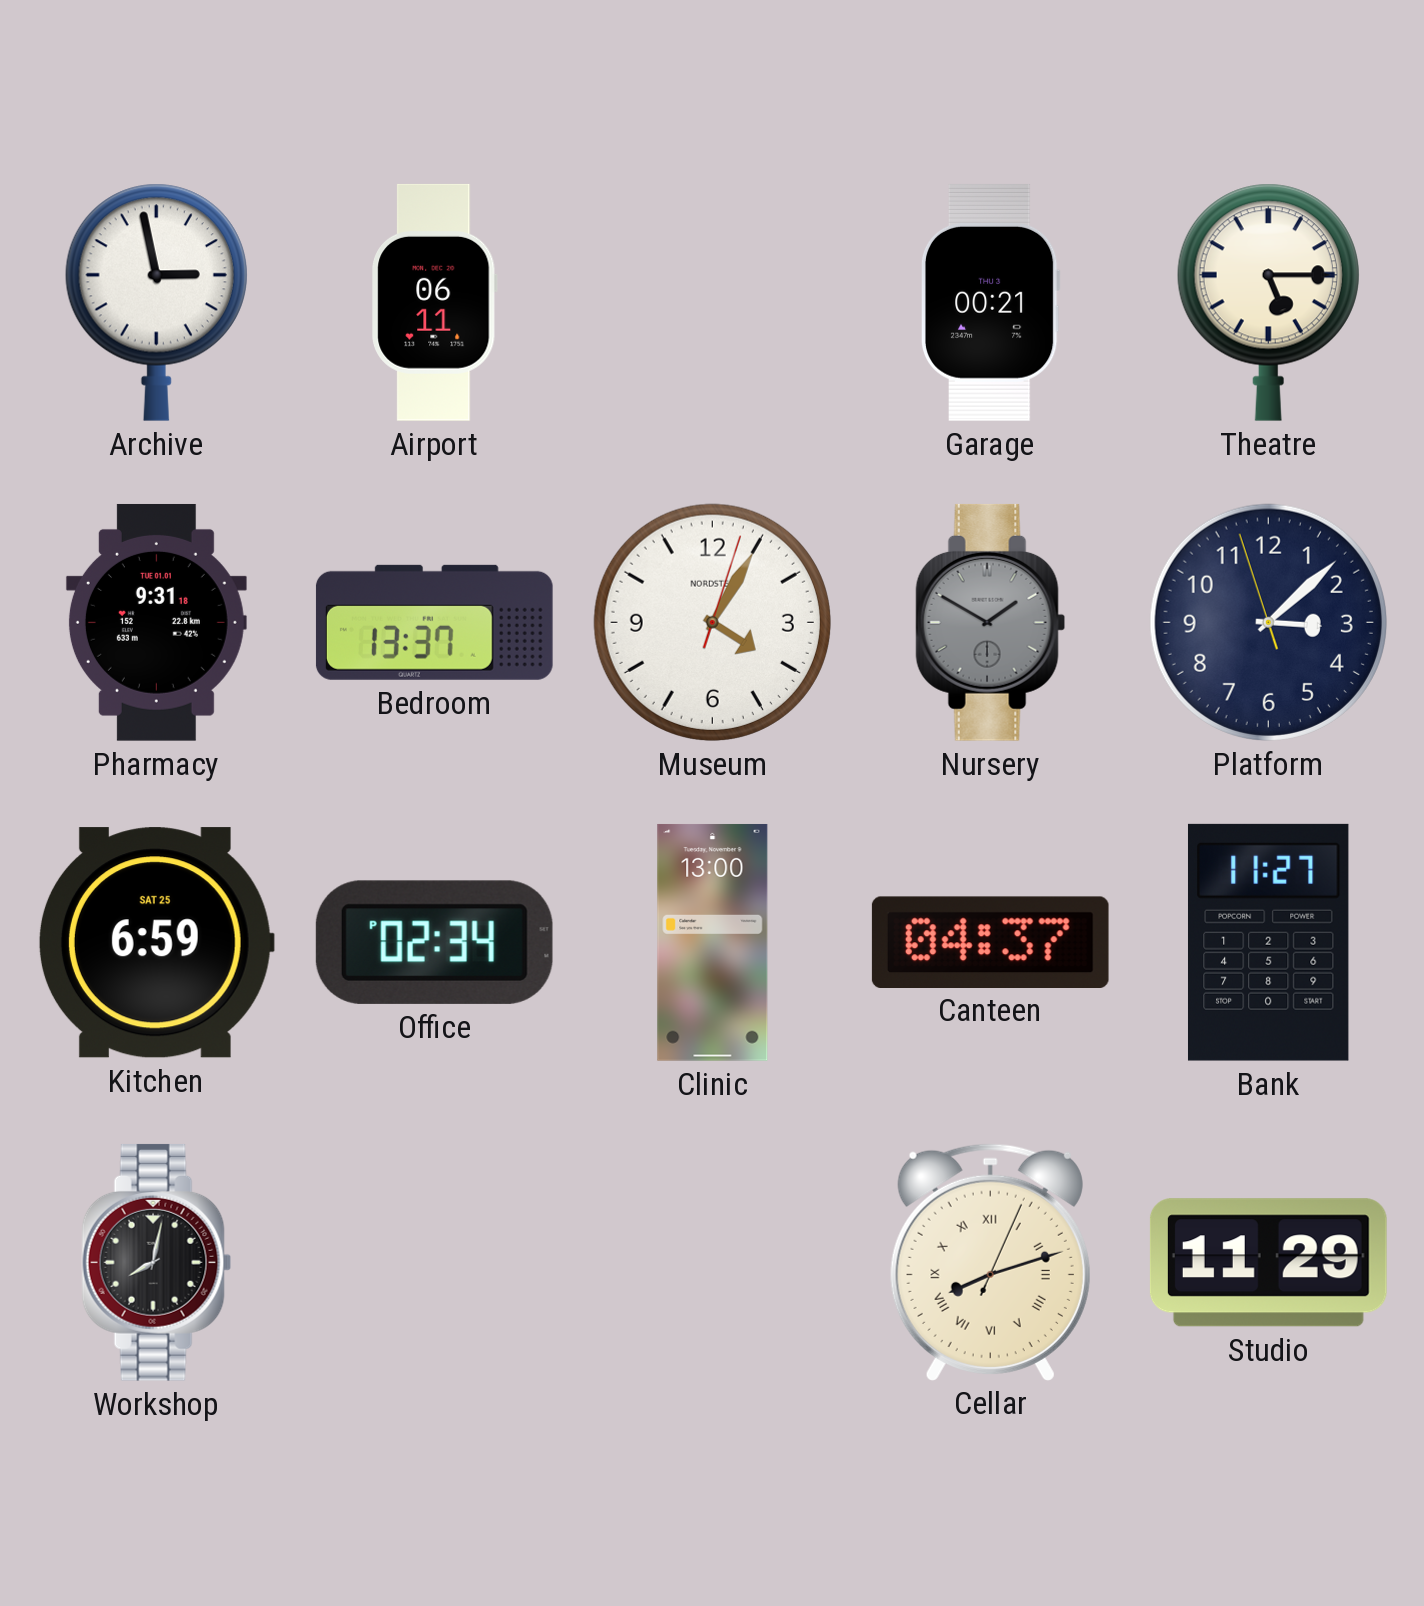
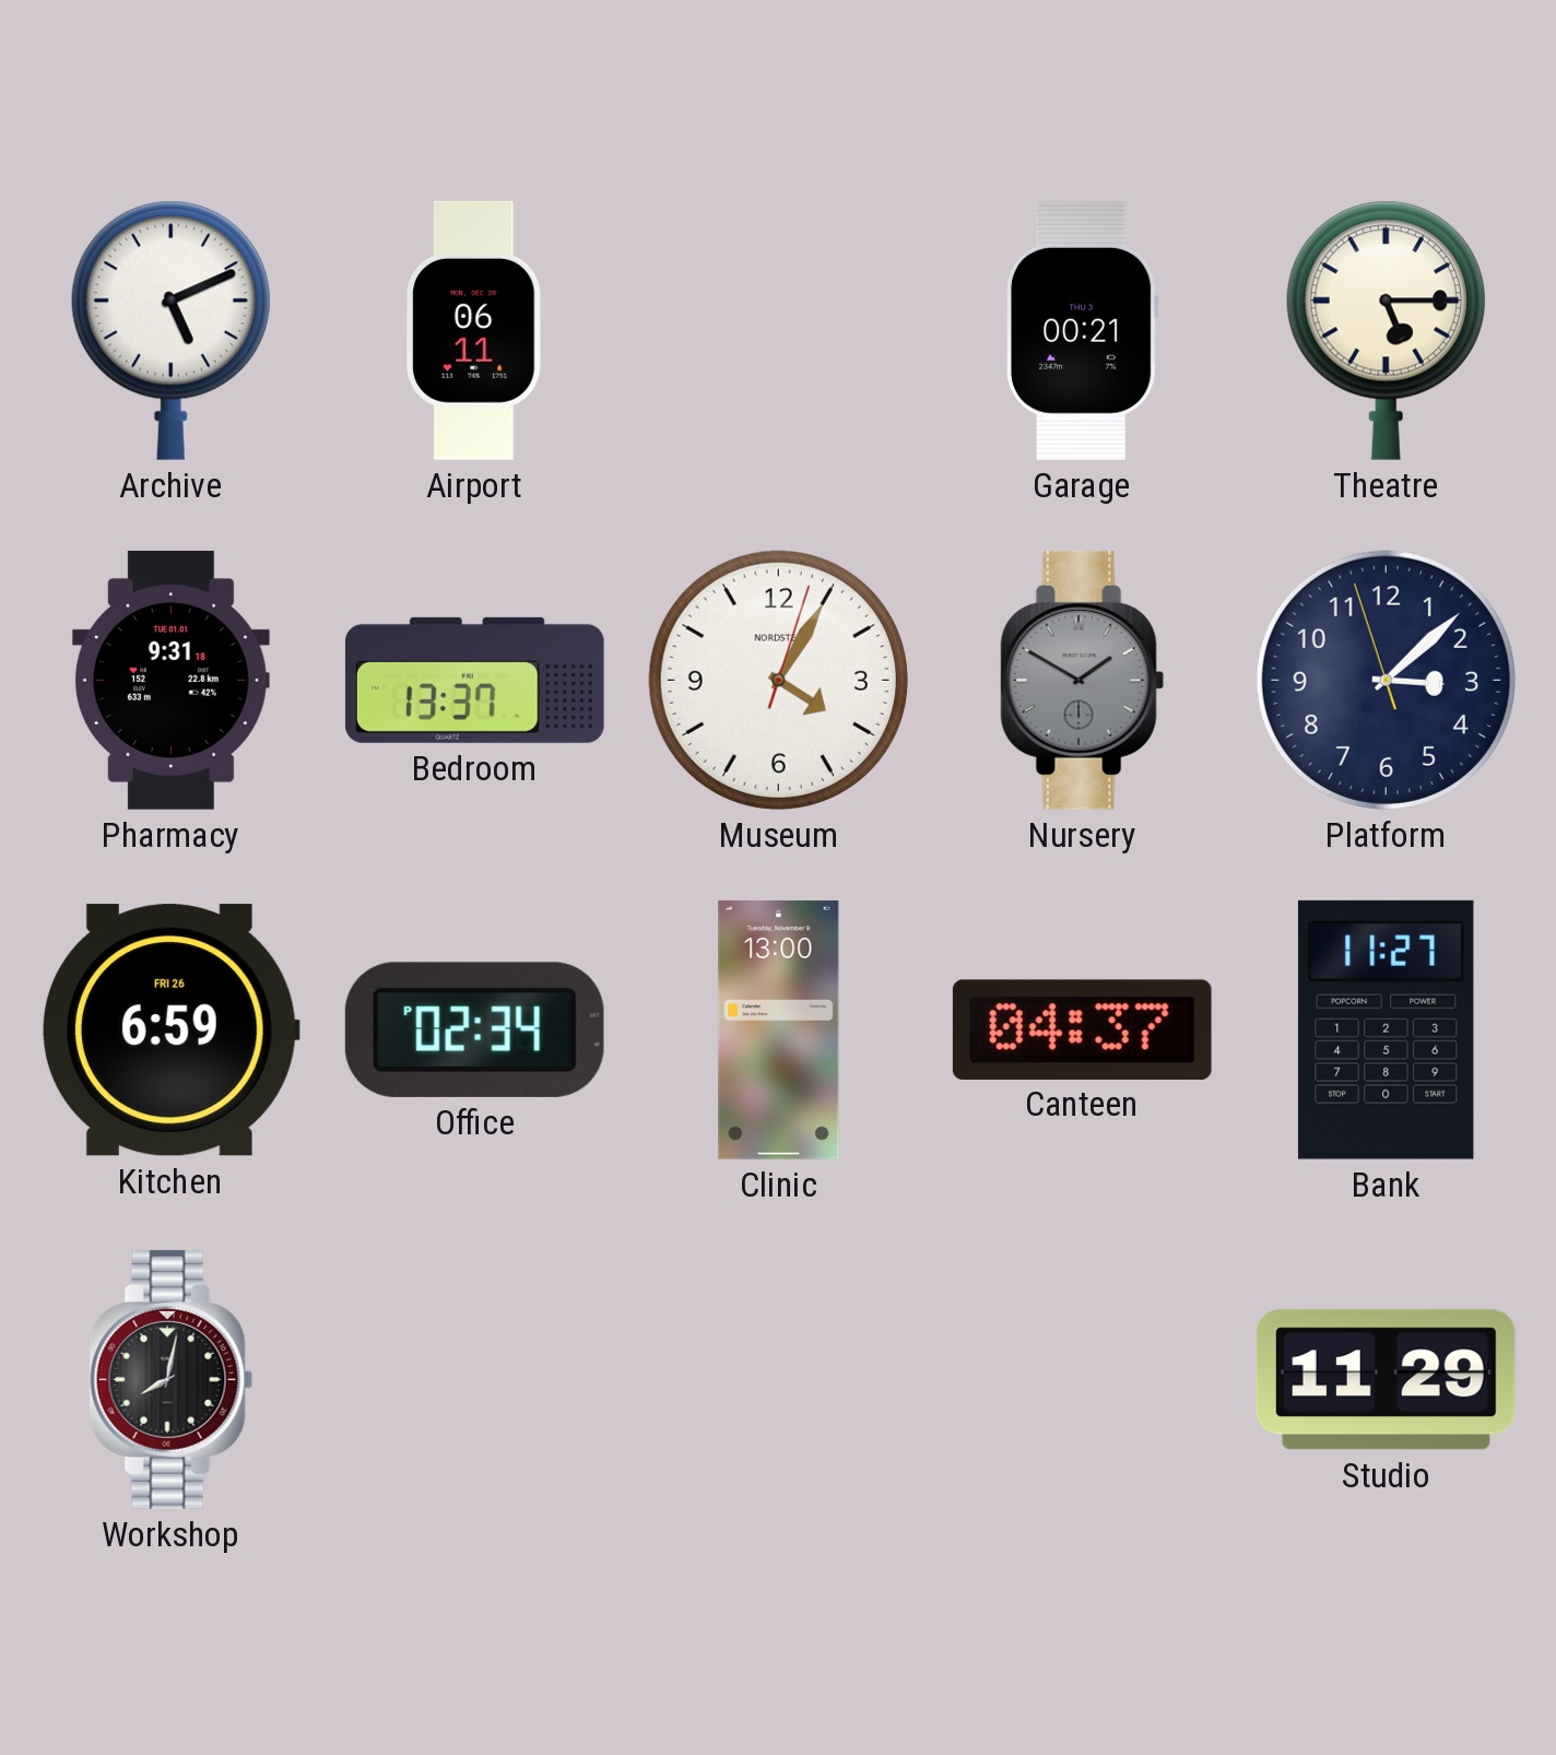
Archive: 2:58 -> 5:11 (170, 330)
Kitchen date: SAT 25 -> FRI 26 (170, 1030)
Cellar: 8:12 -> none (990, 1262)
